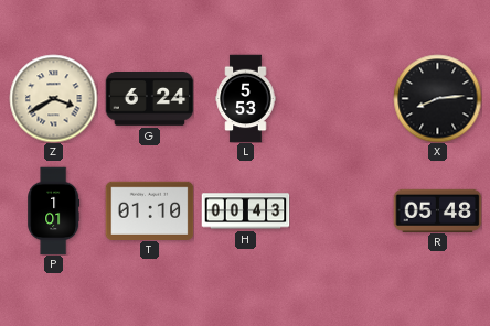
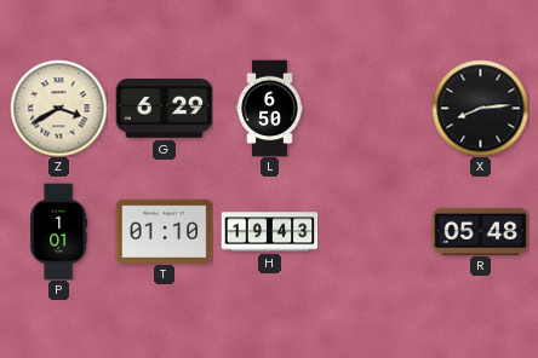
G: 6:24 -> 6:29 (164, 109)
L: 5:53 -> 6:50 (270, 108)
H: 00:43 -> 19:43 (269, 232)
